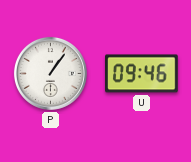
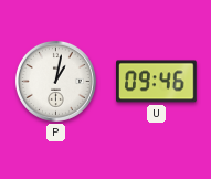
P: 1:06 -> 1:02 (55, 81)
